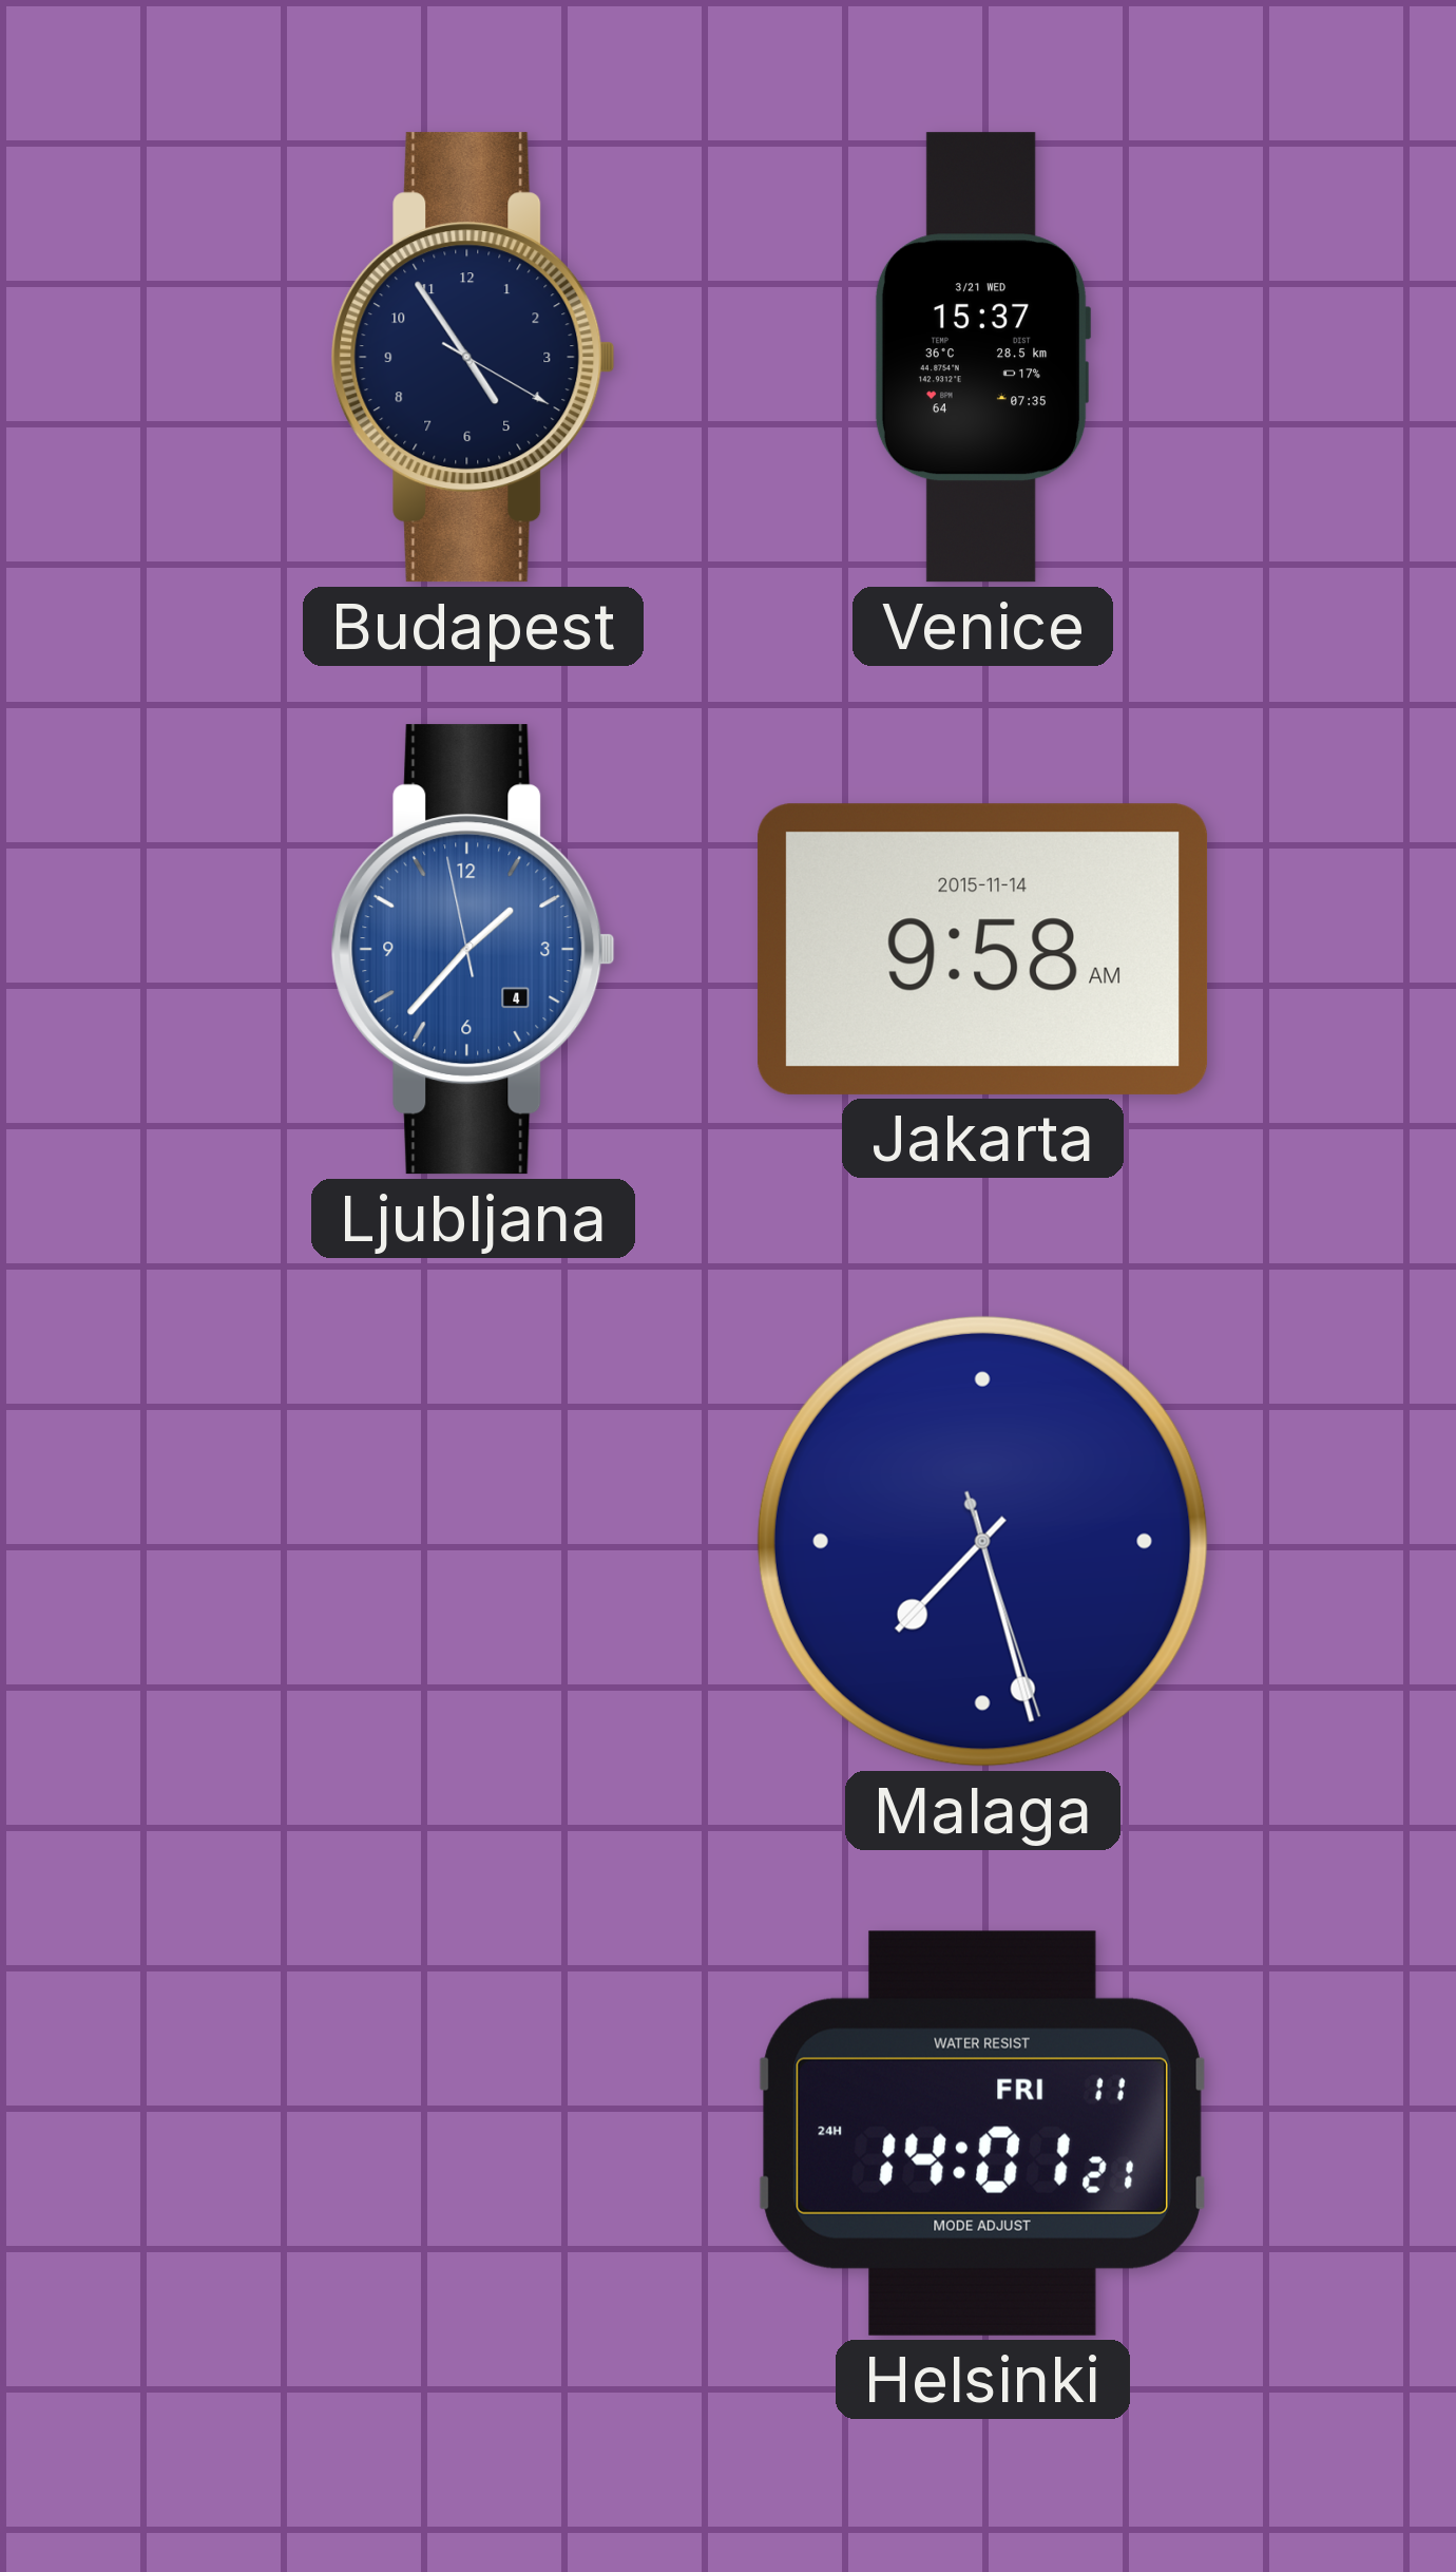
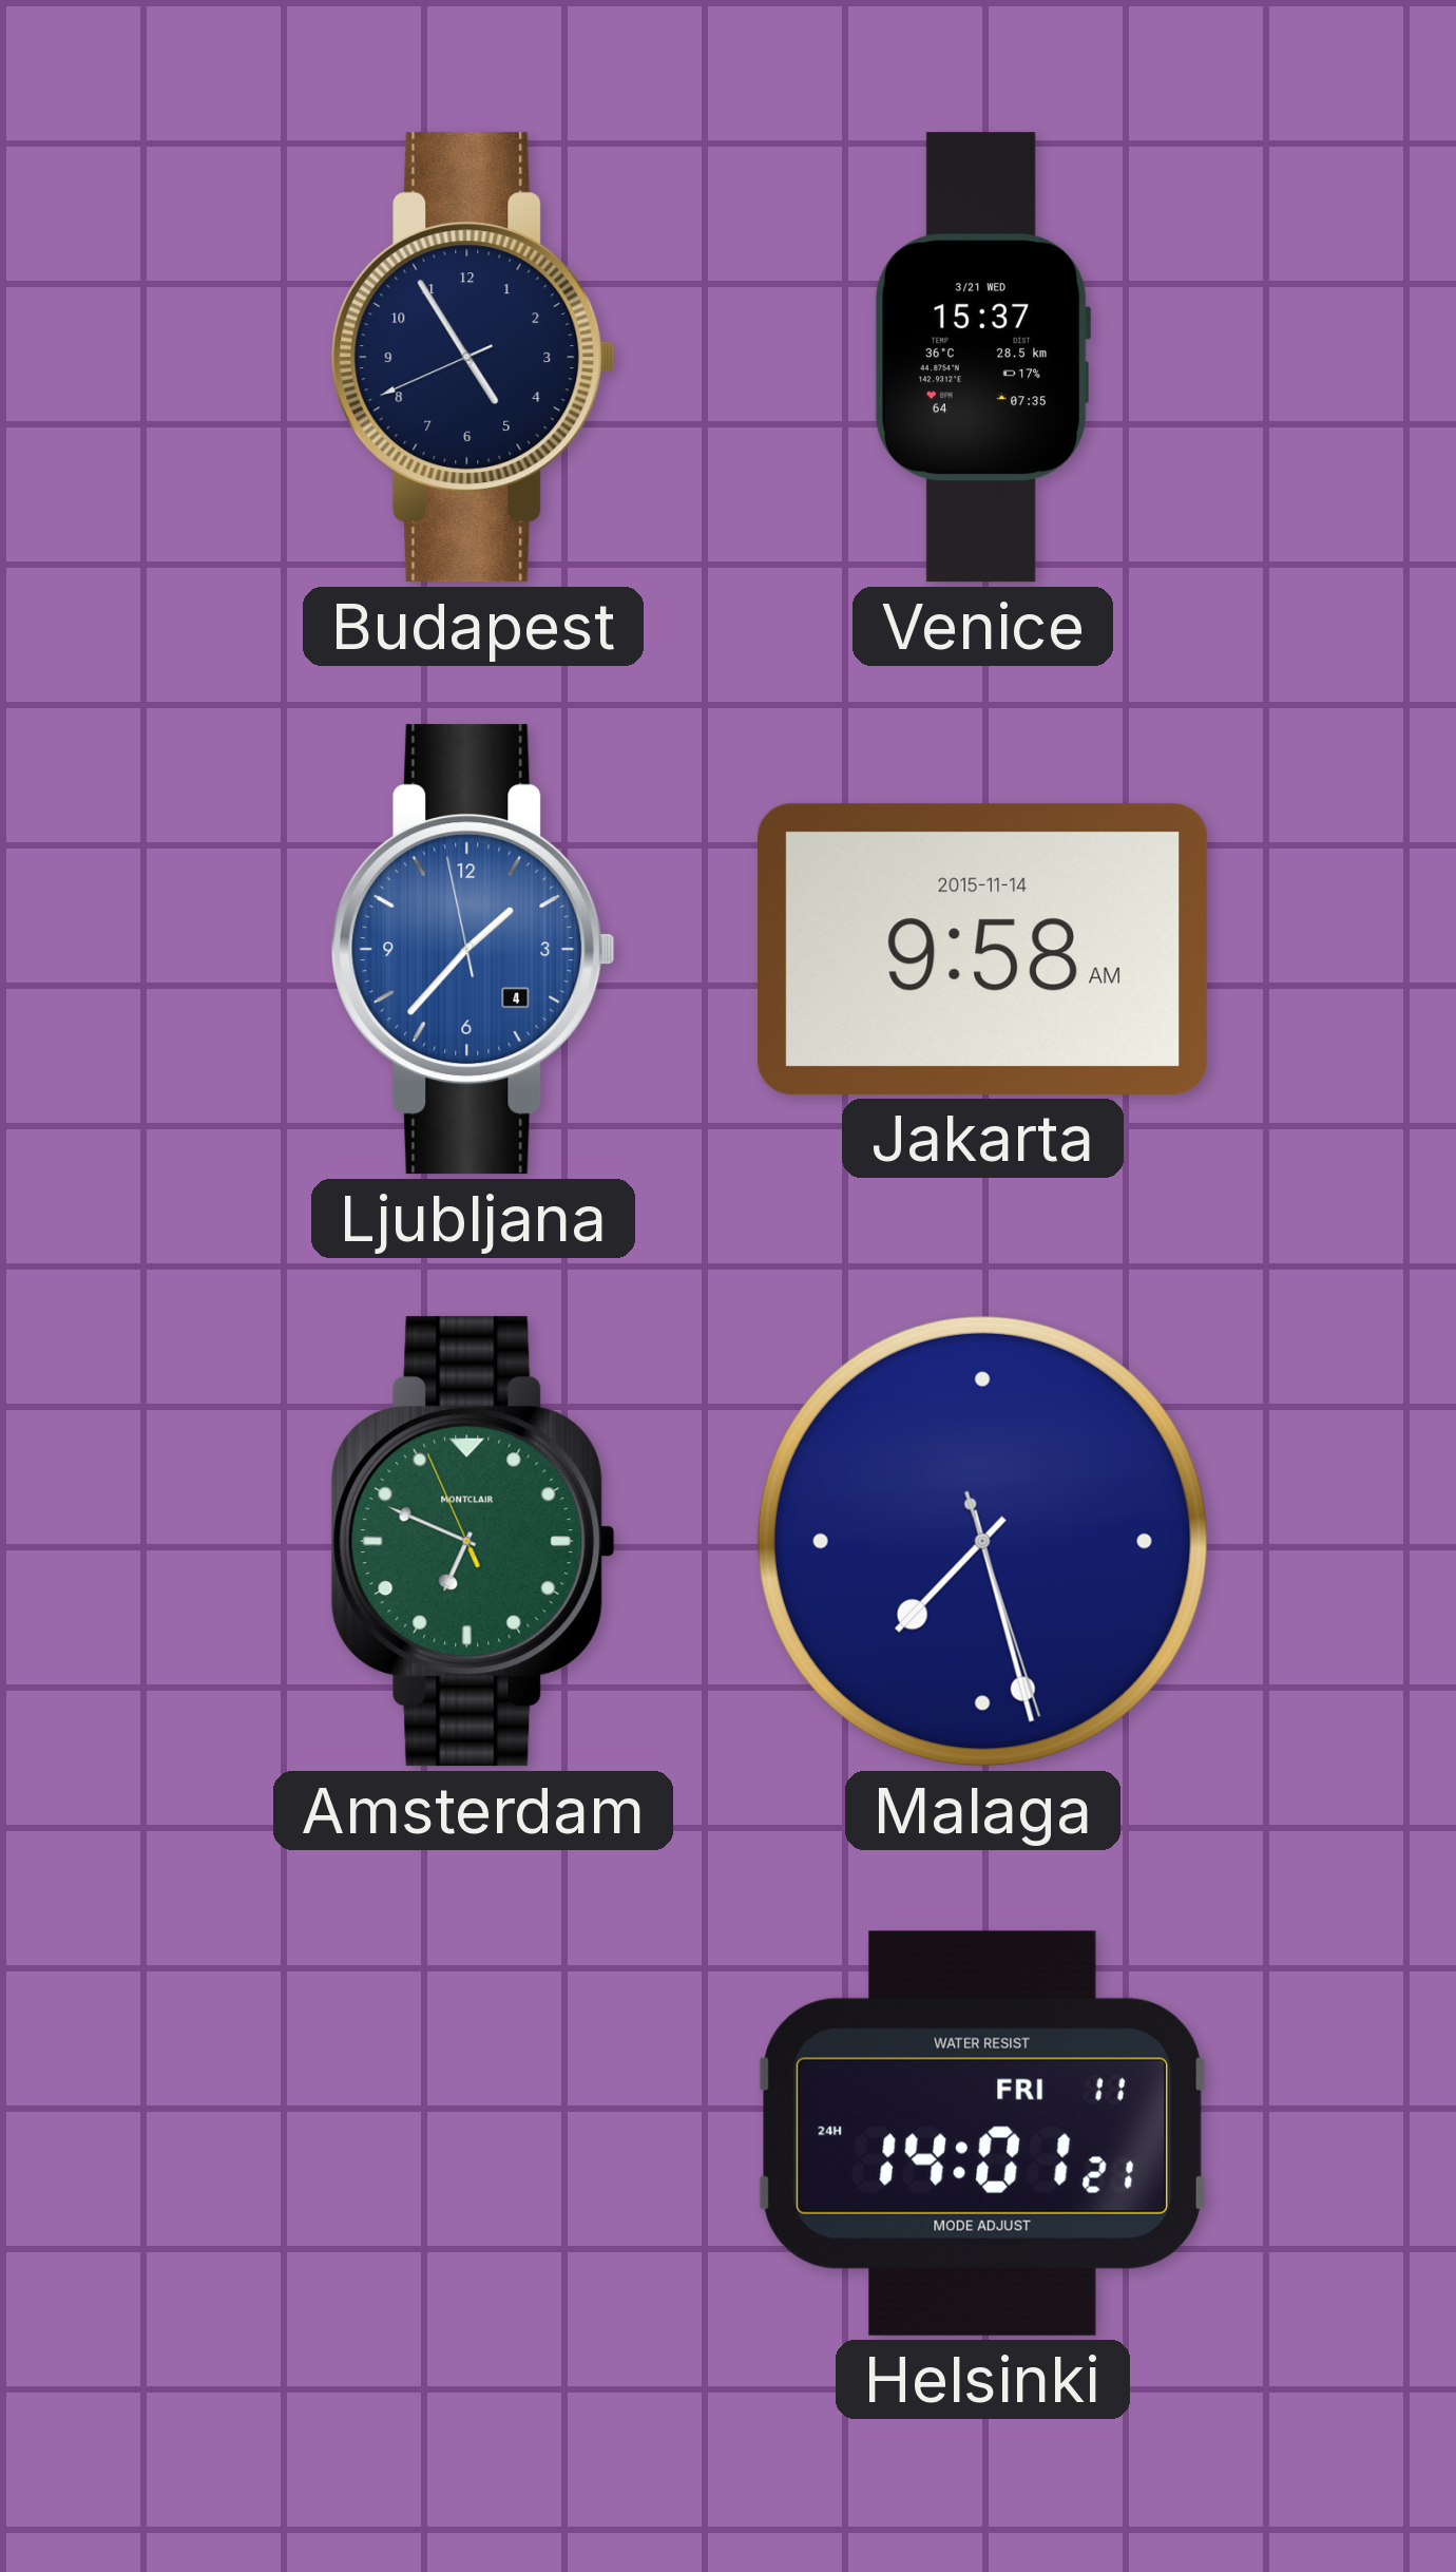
Budapest: 4:54:20 -> 4:54:41 (473, 358)
Amsterdam: none -> 6:48 (473, 1542)
